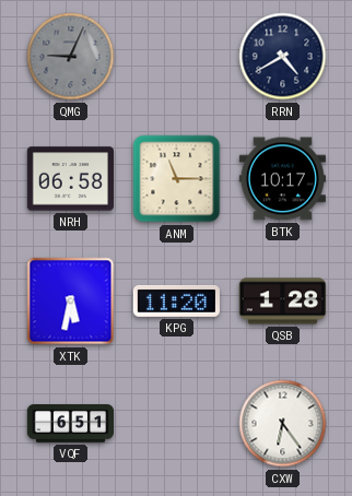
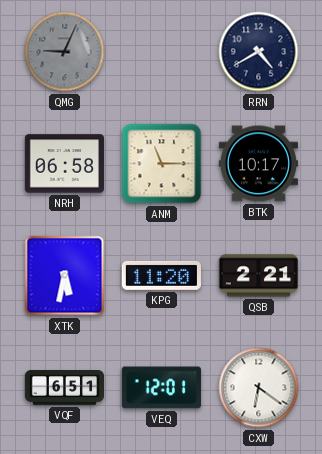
QSB: 1:28 -> 2:21 (258, 276)
VEQ: none -> 12:01 (161, 388)
CXW: 6:24 -> 6:21 (259, 388)
